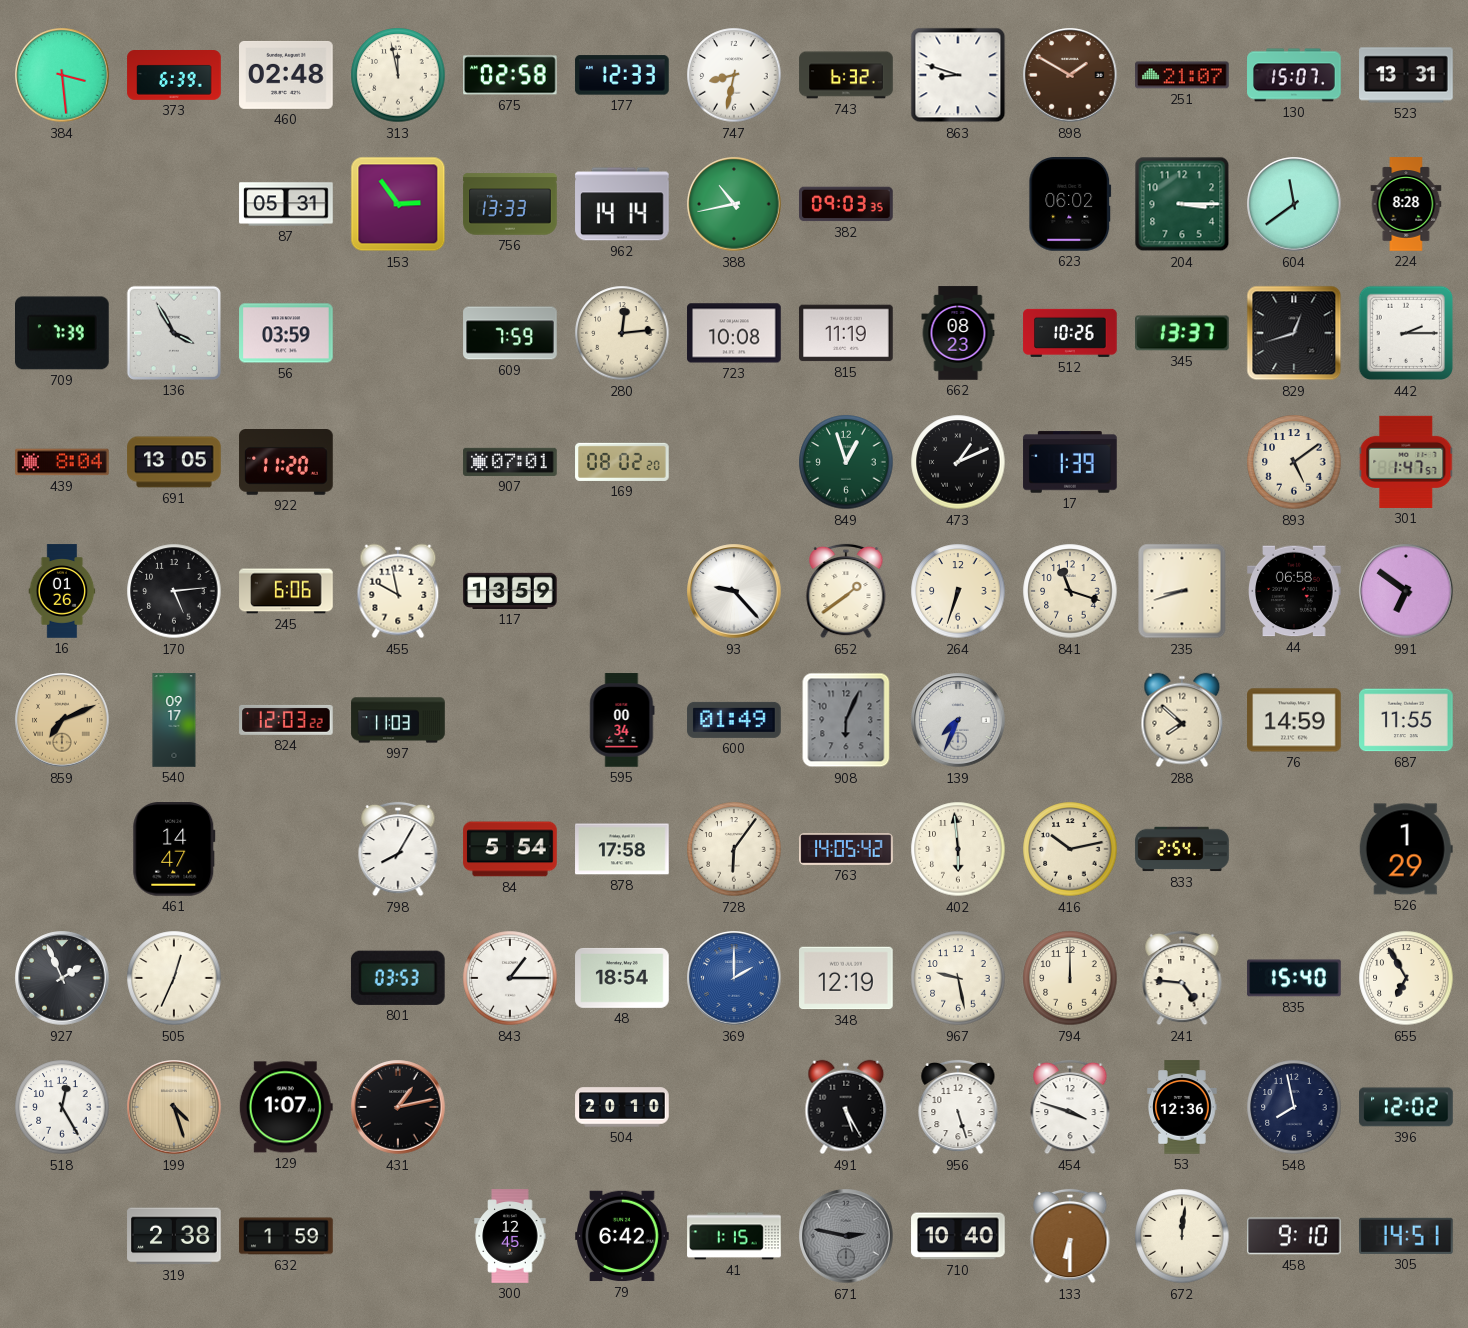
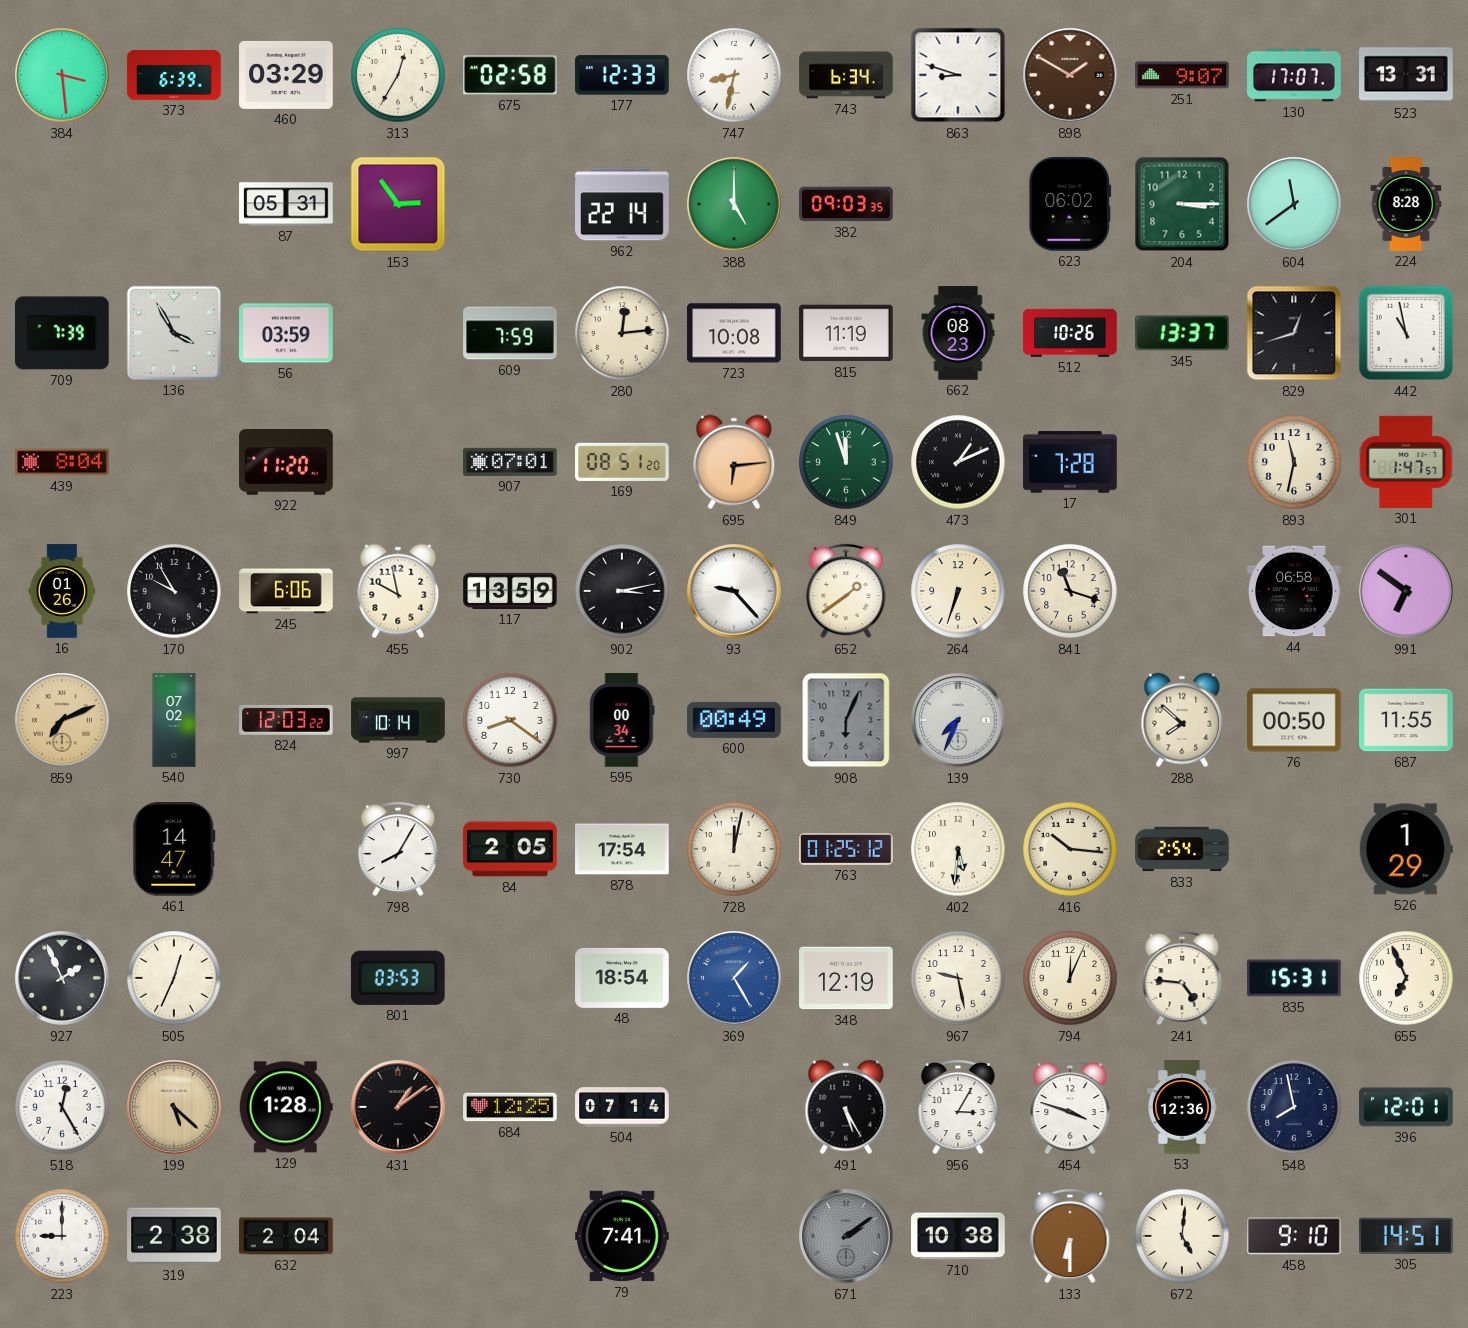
460: 02:48 -> 03:29 (286, 75)
313: 11:58 -> 12:35 (398, 75)
743: 6:32 -> 6:34 (846, 75)
251: 21:07 -> 9:07 (1182, 75)
130: 15:07 -> 17:07 (1294, 75)
756: 13:33 -> none (510, 204)
962: 14:14 -> 22:14 (622, 204)
388: 10:43 -> 5:00 (734, 204)
442: 2:15 -> 10:58 (1406, 333)
691: 13:05 -> none (174, 462)
169: 08:02 -> 08:51 (622, 462)
695: none -> 6:14 (734, 462)
849: 12:57 -> 11:57 (846, 462)
17: 1:39 -> 7:28 (1070, 462)
893: 5:09 -> 11:32 (1294, 462)
170: 5:14 -> 9:55 (174, 591)
902: none -> 3:13 (622, 591)
235: 8:42 -> none (1182, 591)
540: 09:17 -> 07:02 (174, 720)
997: 11:03 -> 10:14 (398, 720)
730: none -> 8:21 (510, 720)
600: 01:49 -> 00:49 (734, 720)
76: 14:59 -> 00:50 (1294, 720)
84: 5:54 -> 2:05 (510, 849)
878: 17:58 -> 17:54 (622, 849)
728: 6:06 -> 12:02 (734, 849)
763: 14:05 -> 01:25 (846, 849)
402: 5:59 -> 5:31 (958, 849)
416: 10:13 -> 10:16 (1070, 849)
843: 1:15 -> none (510, 978)
369: 2:00 -> 1:25 (734, 978)
794: 12:00 -> 12:04 (1070, 978)
835: 15:40 -> 15:31 (1294, 978)
655: 6:55 -> 6:56 (1406, 978)
199: 4:27 -> 5:22 (174, 1107)
129: 1:07 -> 1:28 (286, 1107)
431: 1:13 -> 1:09 (398, 1107)
684: none -> 12:25 (510, 1107)
504: 20:10 -> 07:14 (622, 1107)
956: 5:27 -> 3:05 (958, 1107)
396: 12:02 -> 12:01 (1406, 1107)
223: none -> 9:00 (62, 1236)
632: 1:59 -> 2:04 (286, 1236)
300: 12:45 -> none (510, 1236)
79: 6:42 -> 7:41 (622, 1236)
41: 1:15 -> none (734, 1236)
671: 2:47 -> 2:09 (846, 1236)
710: 10:40 -> 10:38 (958, 1236)
672: 12:01 -> 5:01 (1182, 1236)
